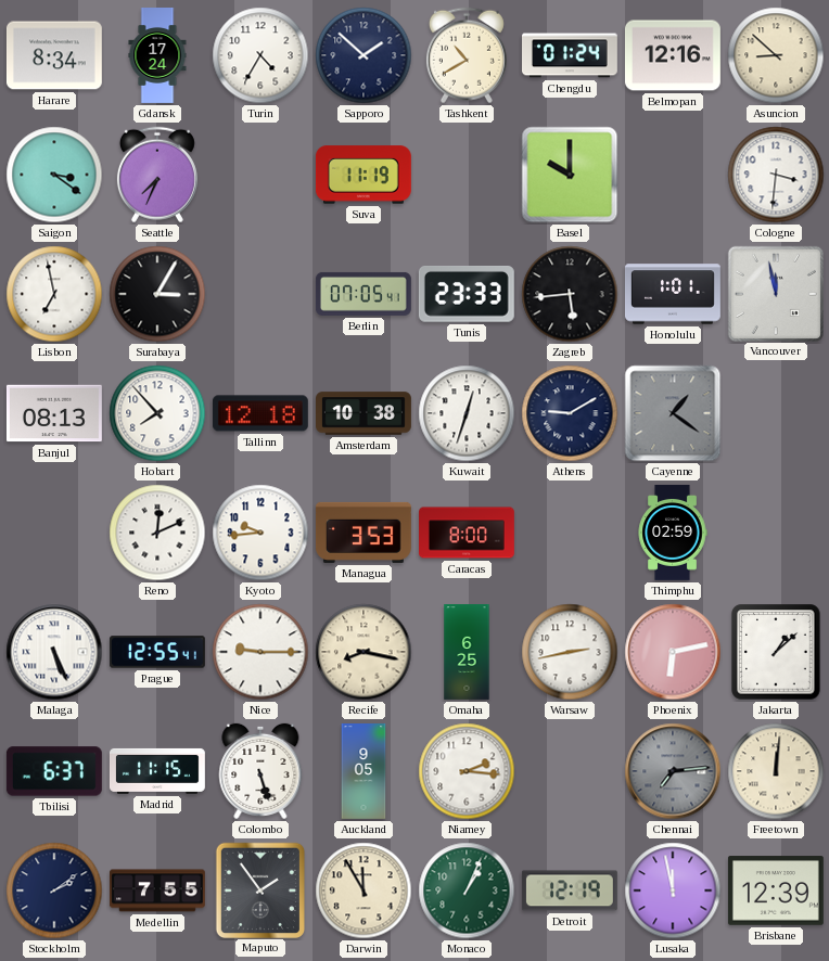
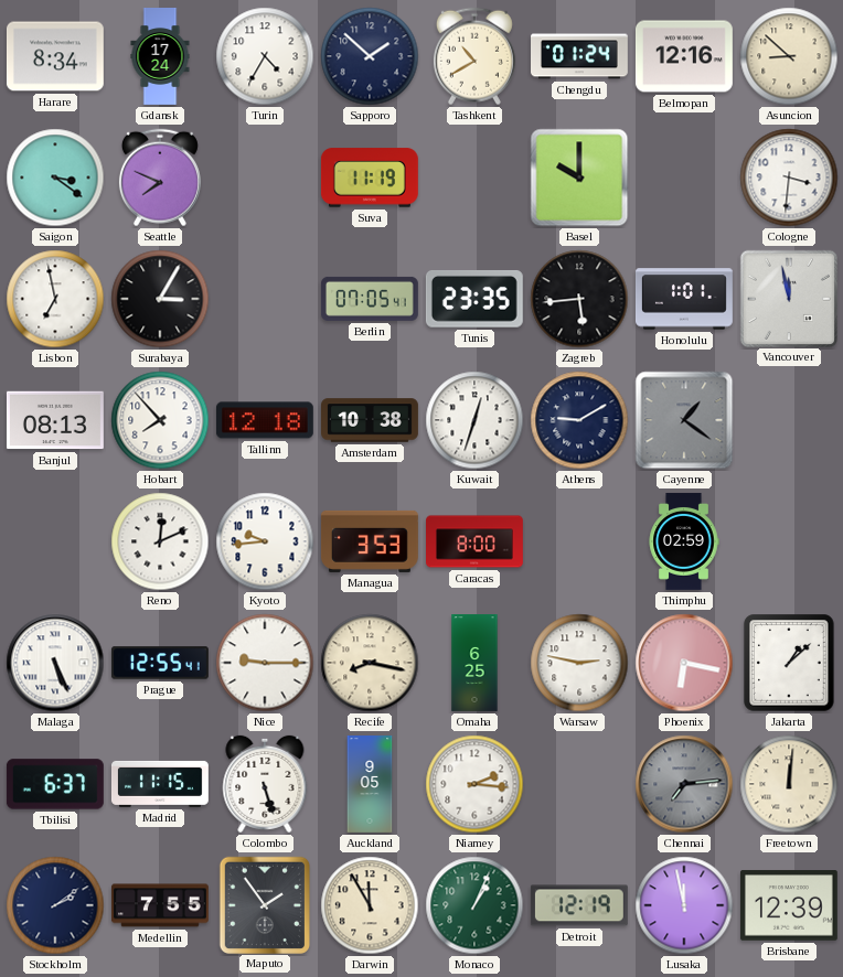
Seattle: 7:34 -> 7:49 (160, 178)
Tunis: 23:33 -> 23:35 (474, 299)
Warsaw: 2:43 -> 2:47 (579, 663)
Phoenix: 6:13 -> 6:17 (684, 663)
